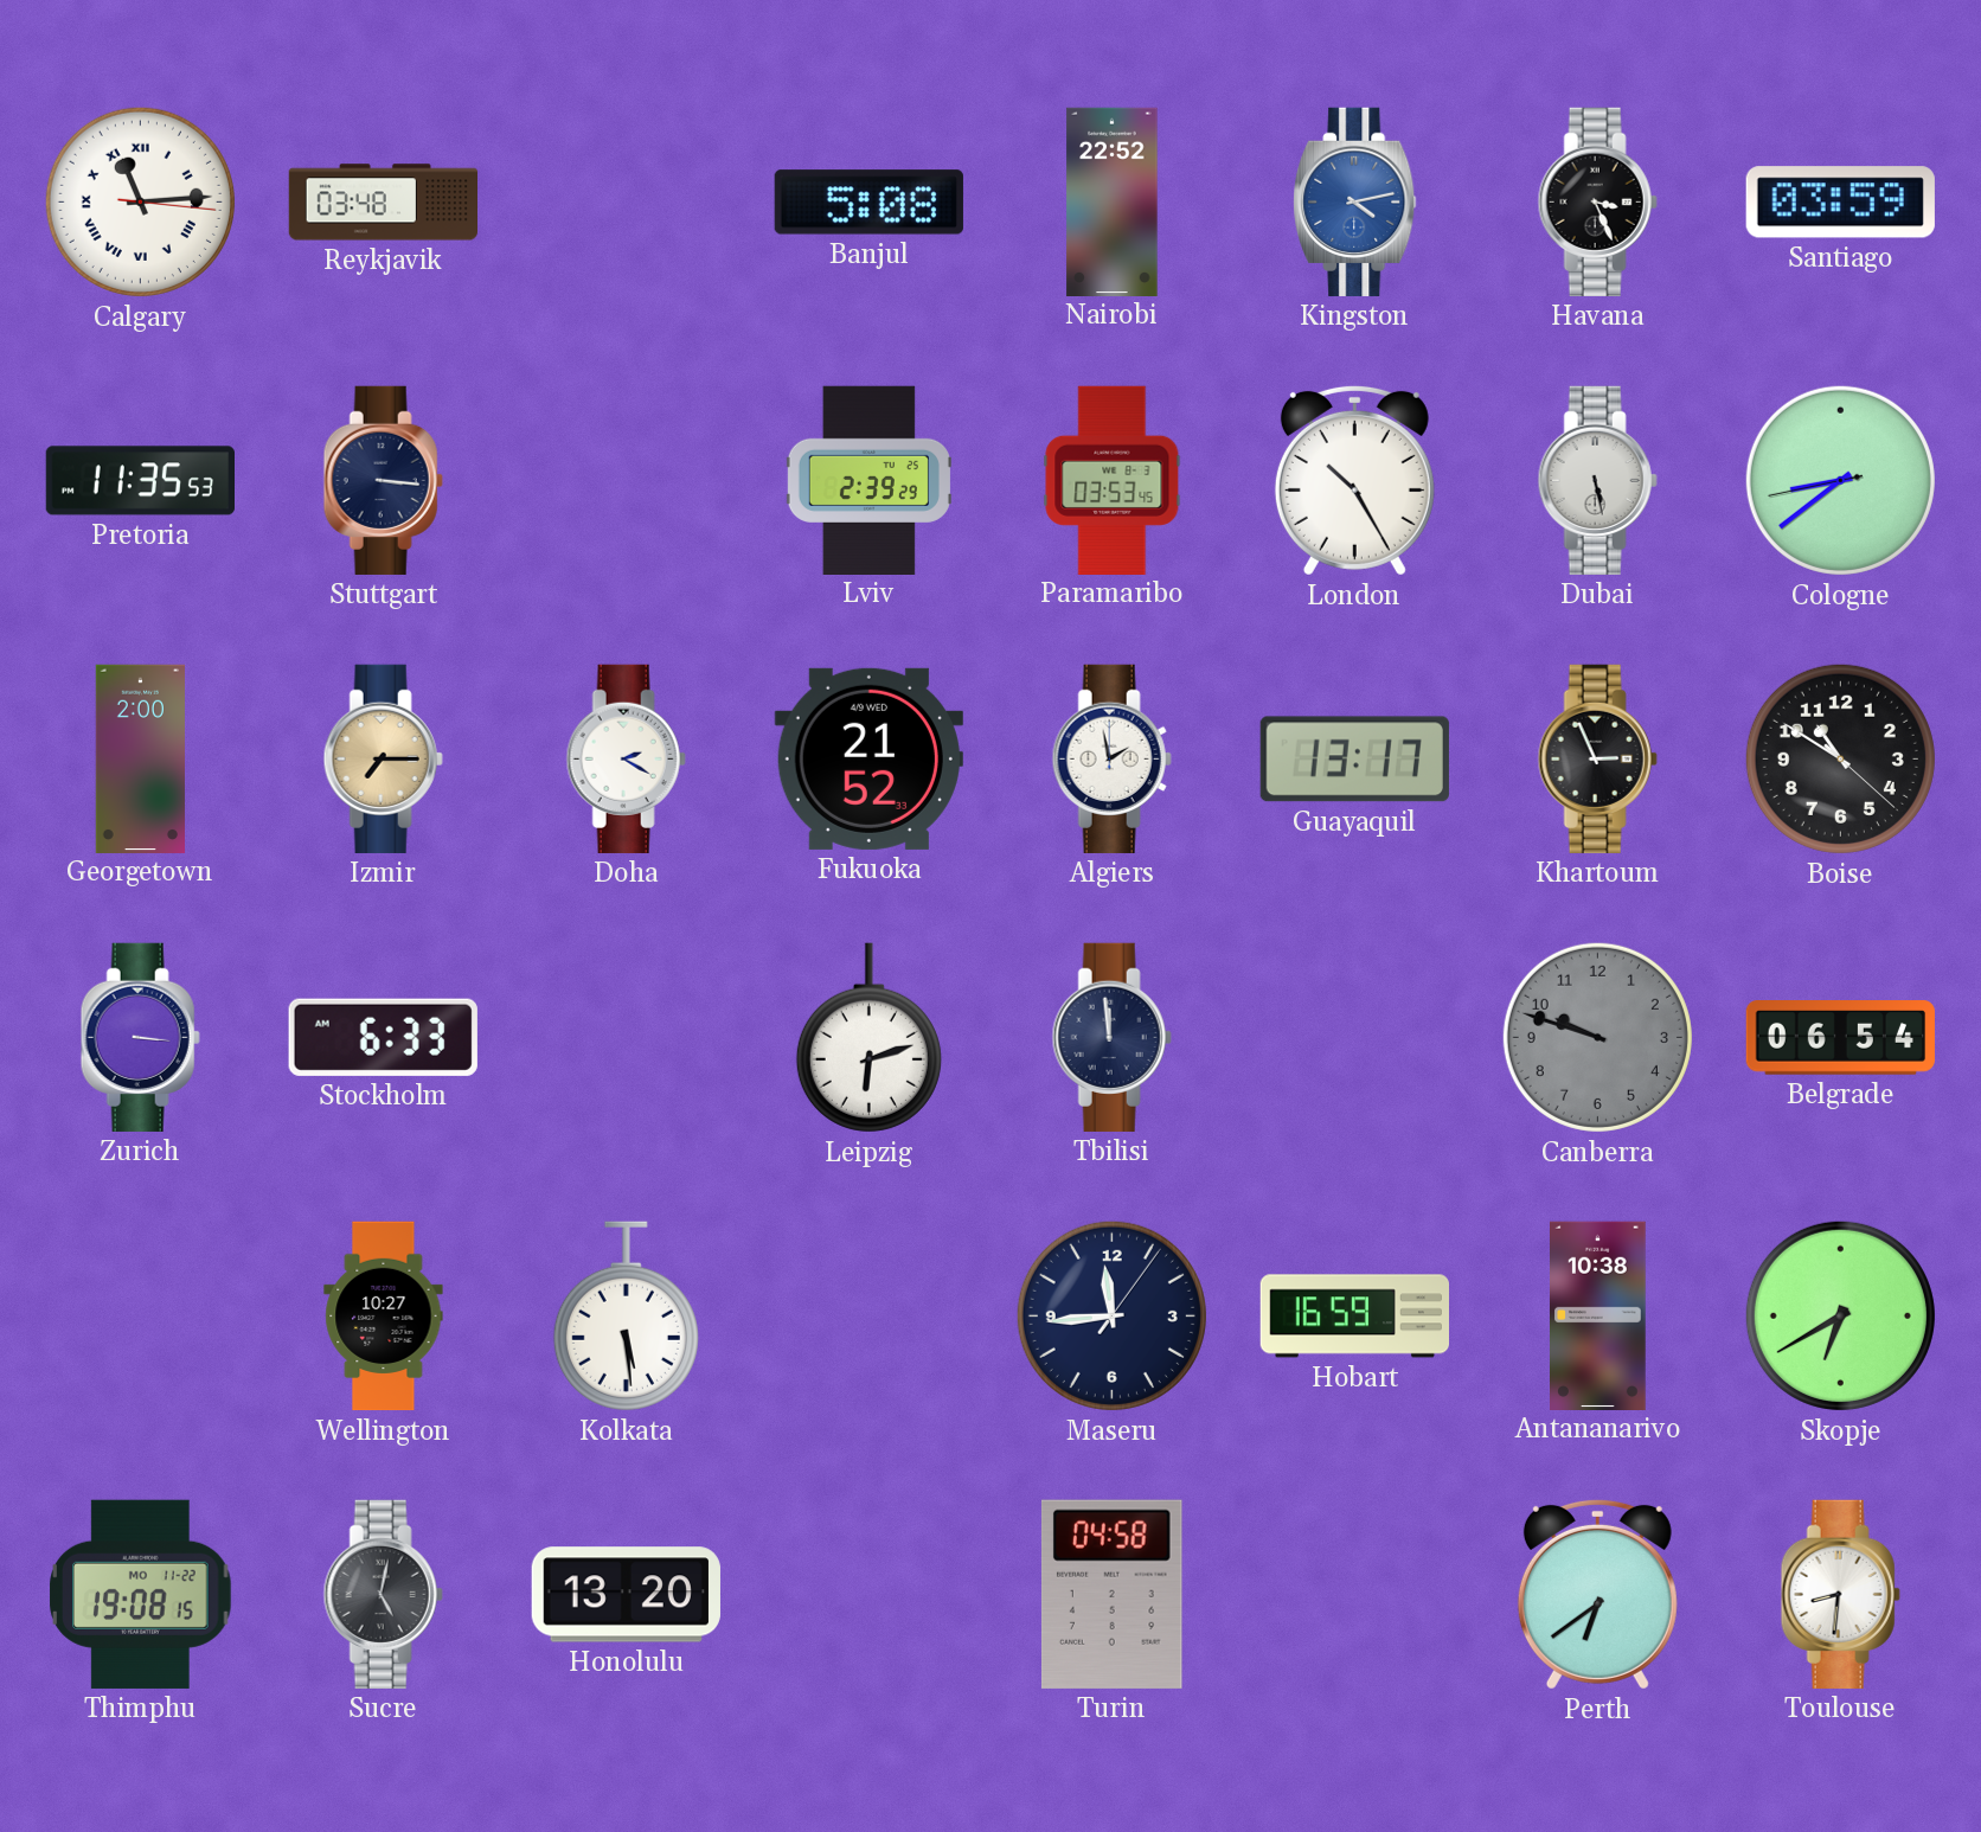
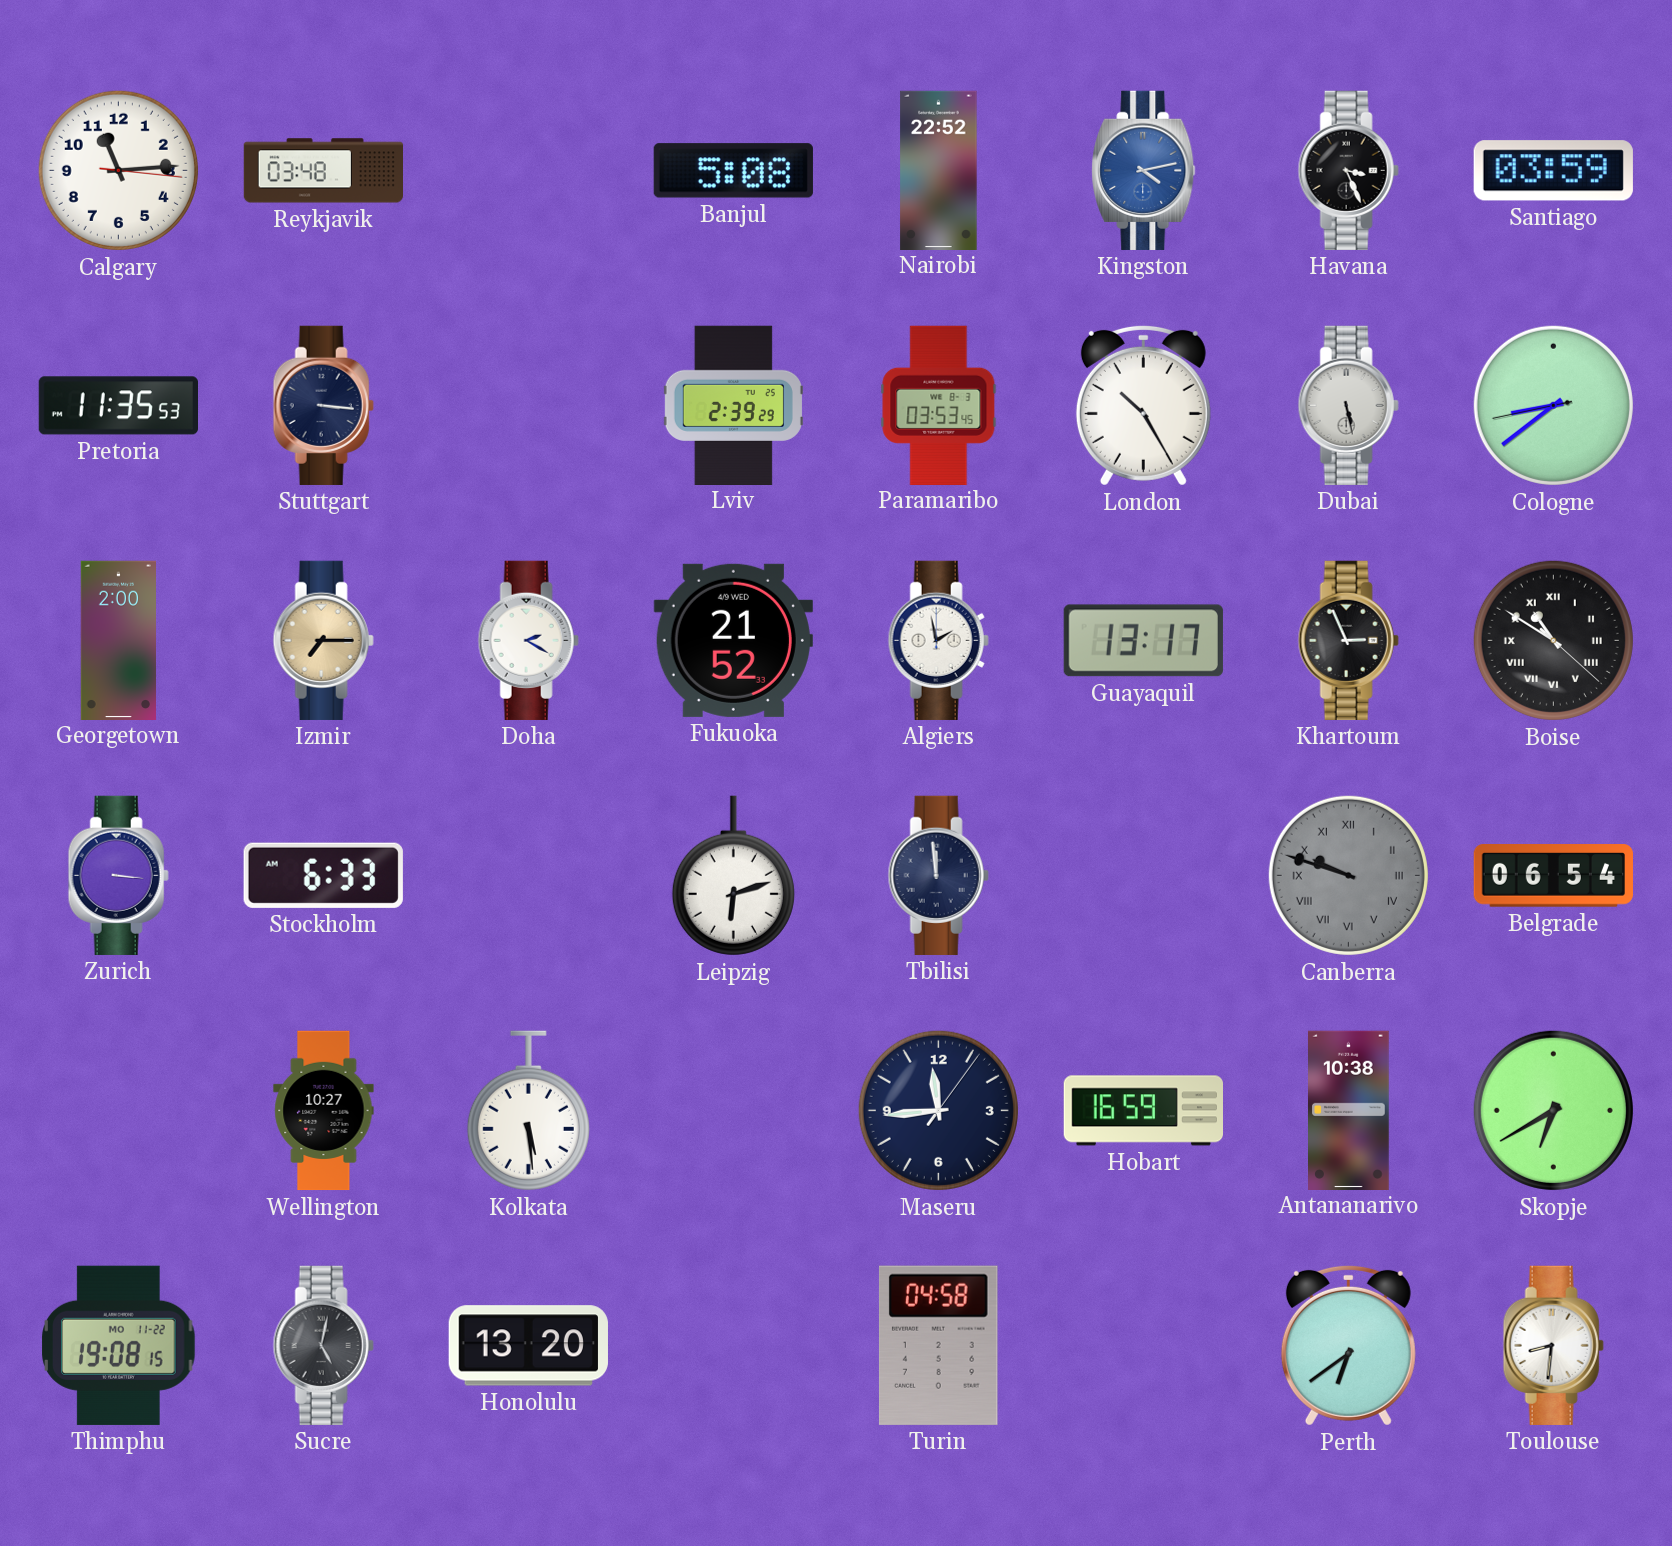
Calgary numerals: Roman -> Arabic (118, 170)
Boise numerals: Arabic -> Roman (1553, 640)
Canberra numerals: Arabic -> Roman (1348, 875)
